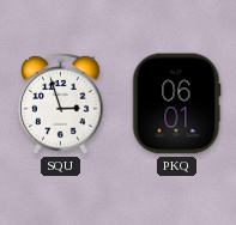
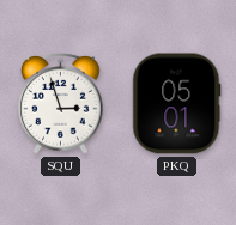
PKQ: 06:01 -> 05:01 (177, 104)
